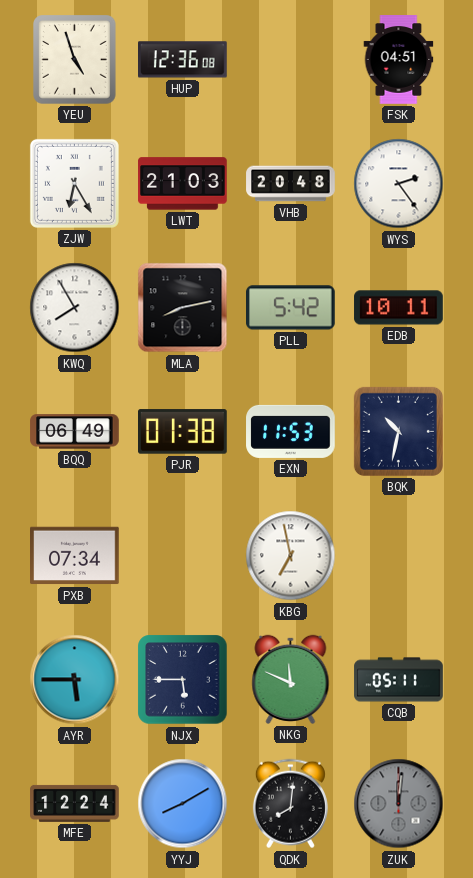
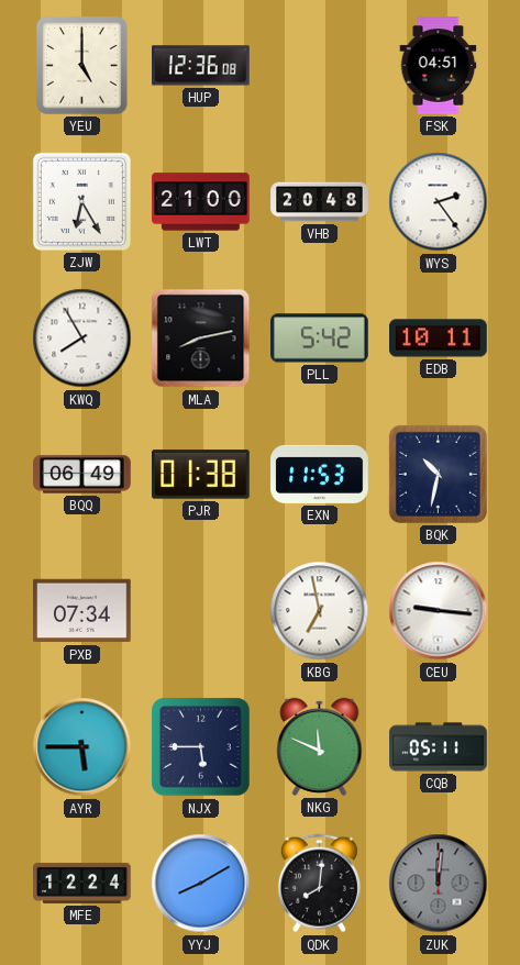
YEU: 4:57 -> 5:00 (82, 66)
LWT: 21:03 -> 21:00 (201, 202)
CEU: none -> 9:16 (439, 611)
